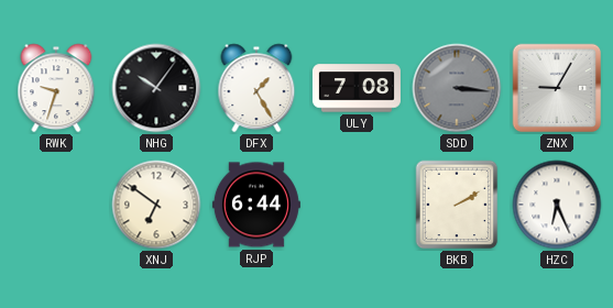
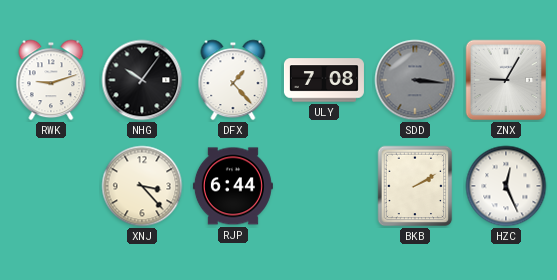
RWK: 9:33 -> 9:12 (51, 80)
DFX: 1:25 -> 1:23 (233, 80)
XNJ: 6:51 -> 3:23 (142, 186)
HZC: 6:26 -> 12:26 (506, 186)
